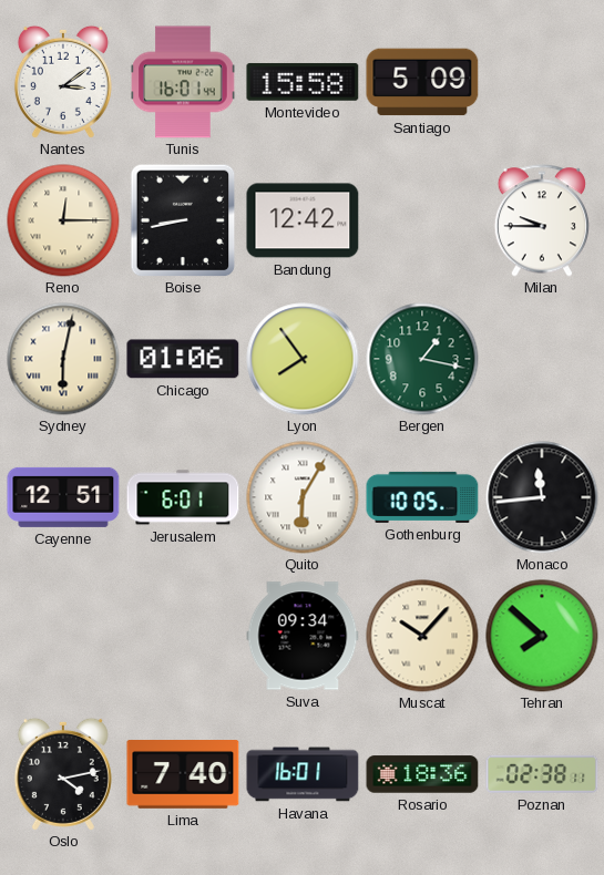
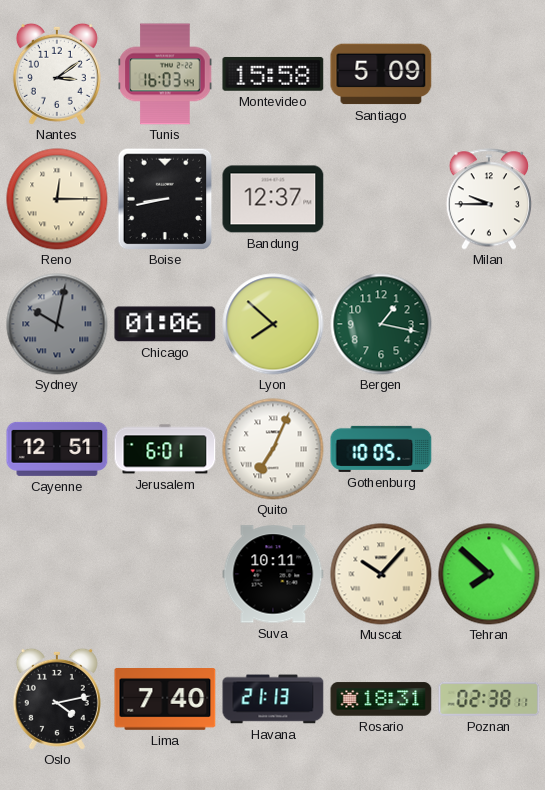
Tunis: 16:01 -> 16:03 (165, 74)
Bandung: 12:42 -> 12:37 (273, 199)
Sydney: 6:02 -> 10:02 (57, 324)
Sydney dial: cream -> grey (57, 324)
Lyon: 7:54 -> 7:52 (273, 324)
Quito: 6:05 -> 7:04 (273, 449)
Monaco: 11:44 -> none (542, 497)
Suva: 09:34 -> 10:11 (273, 574)
Havana: 16:01 -> 21:13 (273, 699)
Rosario: 18:36 -> 18:31 (381, 699)
